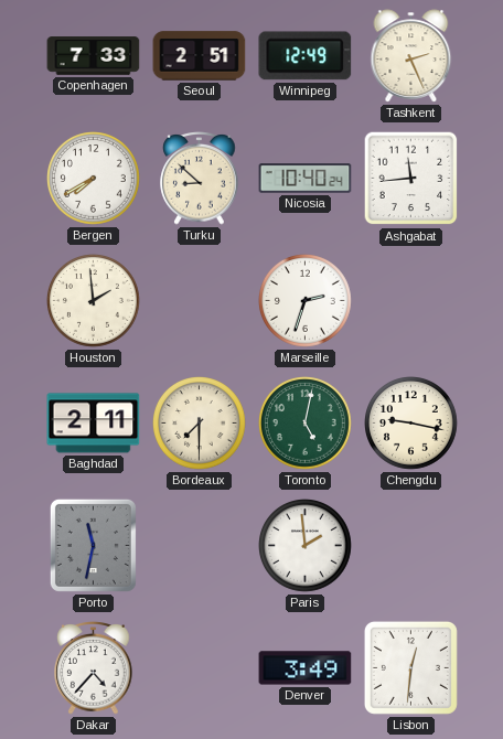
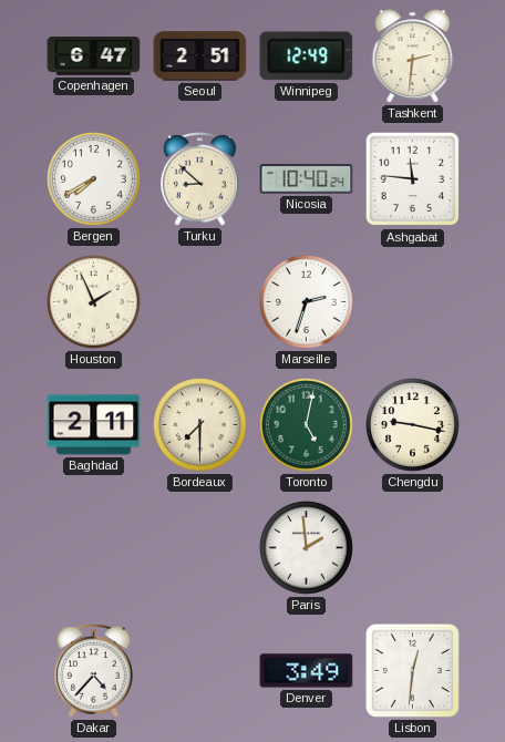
Copenhagen: 7:33 -> 6:47 (94, 56)
Tashkent: 2:26 -> 2:31 (413, 56)
Ashgabat: 11:44 -> 11:46 (413, 179)
Houston: 1:59 -> 1:56 (94, 302)
Porto: 11:32 -> none (93, 545)
